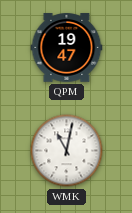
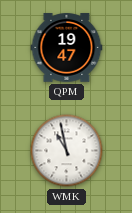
WMK: 11:02 -> 10:58 (67, 151)
